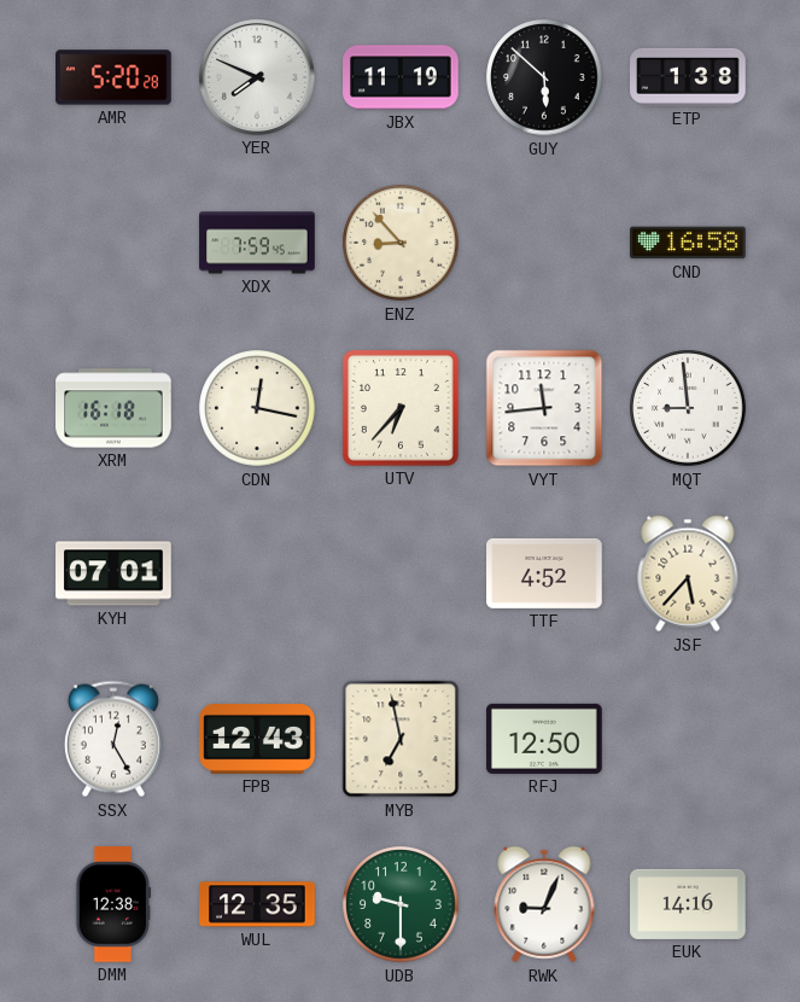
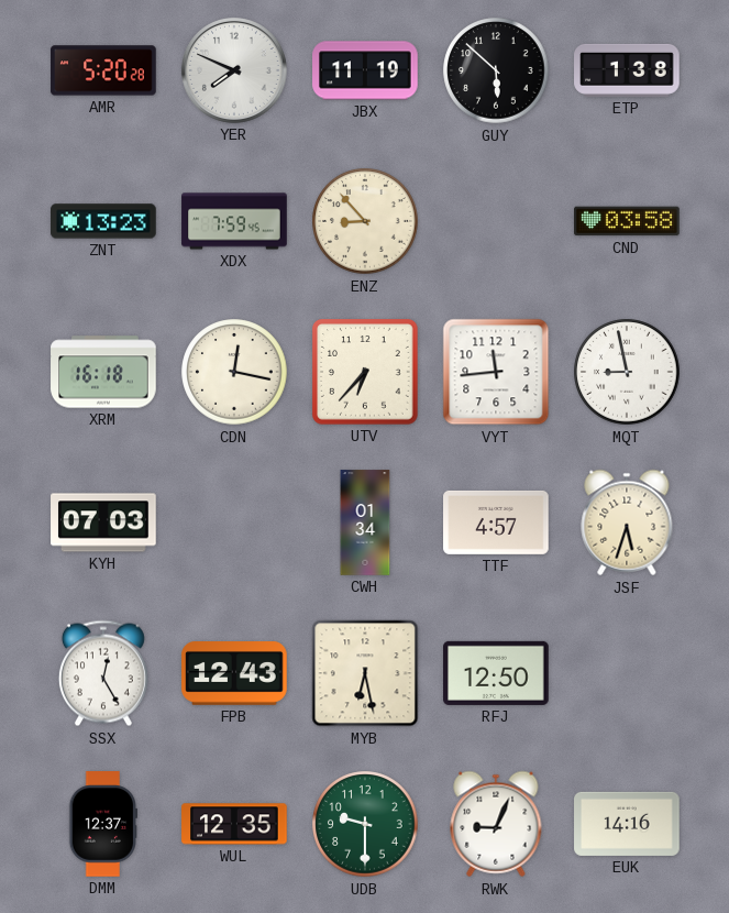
ZNT: none -> 13:23 (103, 221)
CND: 16:58 -> 03:58 (627, 221)
MQT: 8:59 -> 8:58 (627, 372)
KYH: 07:01 -> 07:03 (103, 522)
CWH: none -> 01:34 (365, 522)
TTF: 4:52 -> 4:57 (496, 522)
JSF: 5:37 -> 5:33 (627, 522)
MYB: 6:58 -> 6:28 (365, 673)
DMM: 12:38 -> 12:37 (102, 824)
